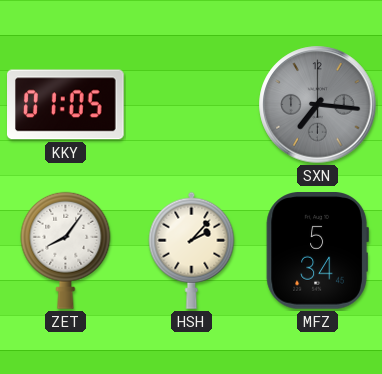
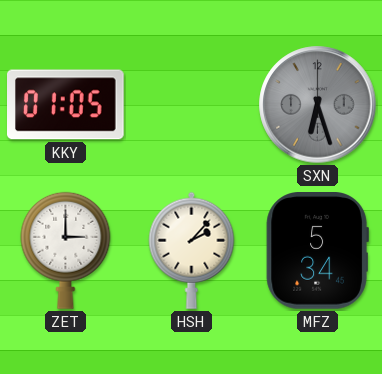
SXN: 7:16 -> 6:27 (318, 105)
ZET: 8:06 -> 3:00 (66, 250)
